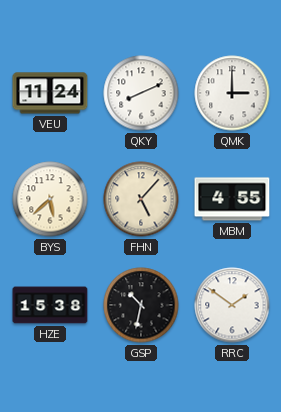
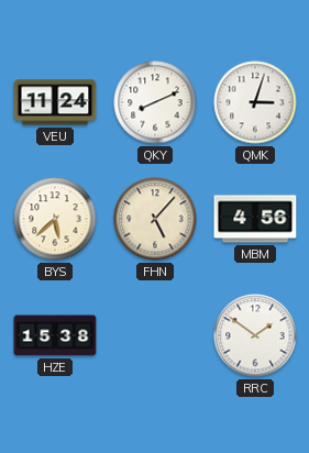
QMK: 3:00 -> 3:03 (255, 102)
MBM: 4:55 -> 4:56 (255, 219)
GSP: 10:32 -> none (141, 305)
